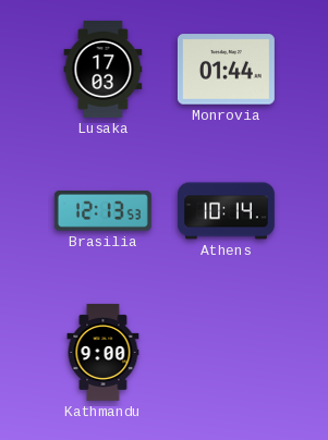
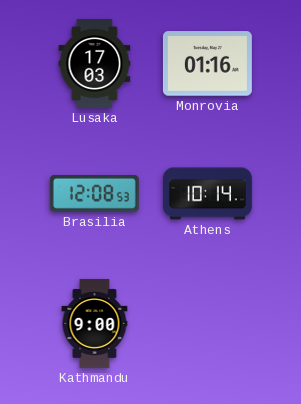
Monrovia: 01:44 -> 01:16 (207, 64)
Brasilia: 12:13 -> 12:08 (94, 194)
